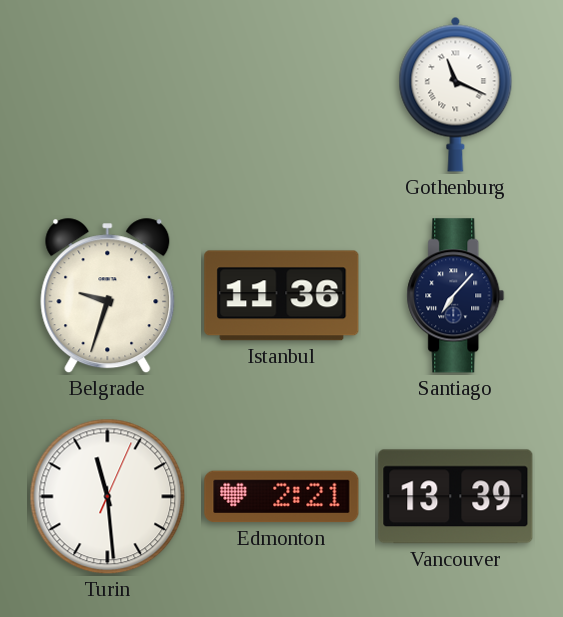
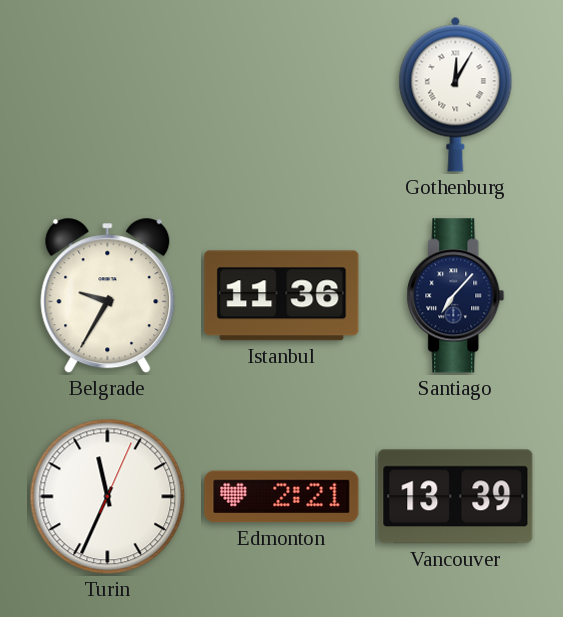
Gothenburg: 11:19 -> 12:05 (456, 94)
Belgrade: 9:33 -> 9:35 (108, 296)
Turin: 11:29 -> 11:34 (108, 497)
